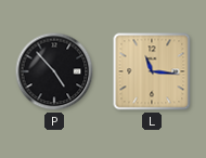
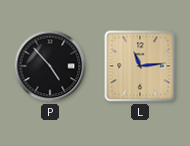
L: 11:16 -> 11:14 (140, 66)
